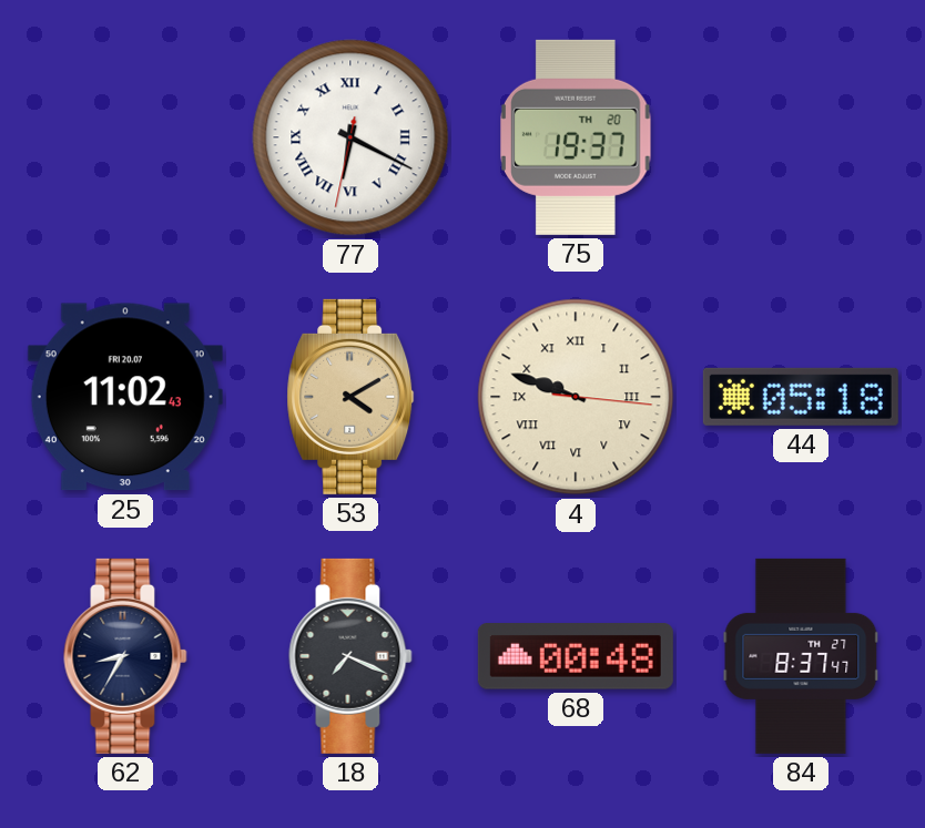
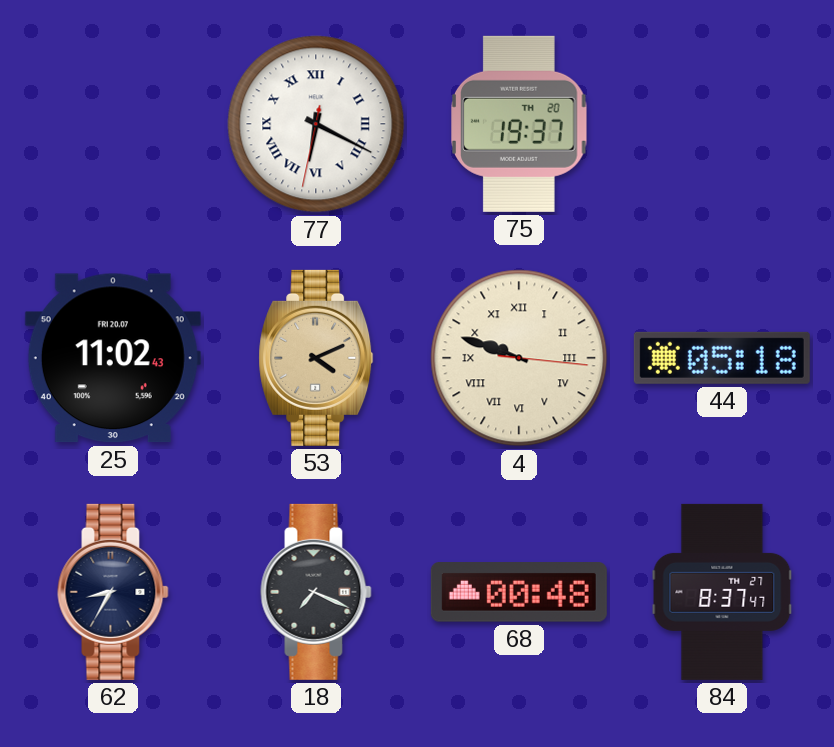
53: 4:10 -> 4:11 (316, 358)
